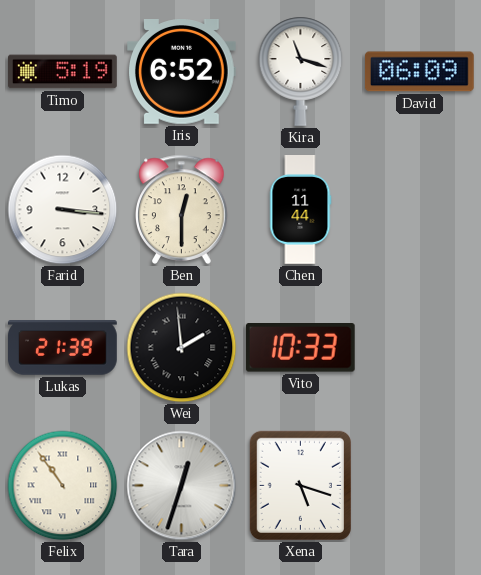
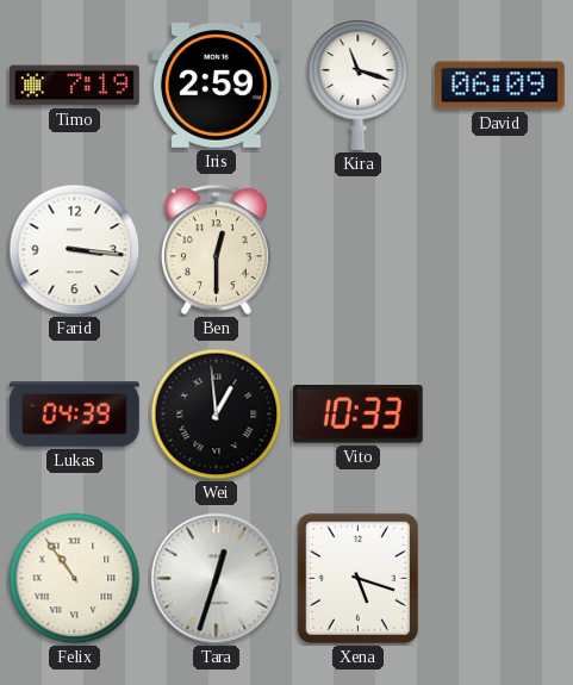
Timo: 5:19 -> 7:19 (75, 86)
Iris: 6:52 -> 2:59 (217, 86)
Chen: 11:44 -> none (301, 210)
Lukas: 21:39 -> 04:39 (75, 415)
Wei: 1:59 -> 12:59 (217, 415)
